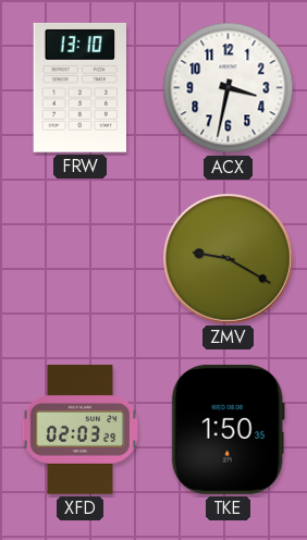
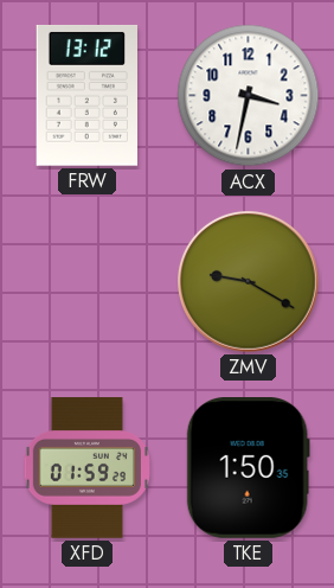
FRW: 13:10 -> 13:12 (88, 96)
XFD: 02:03 -> 01:59 (86, 468)
